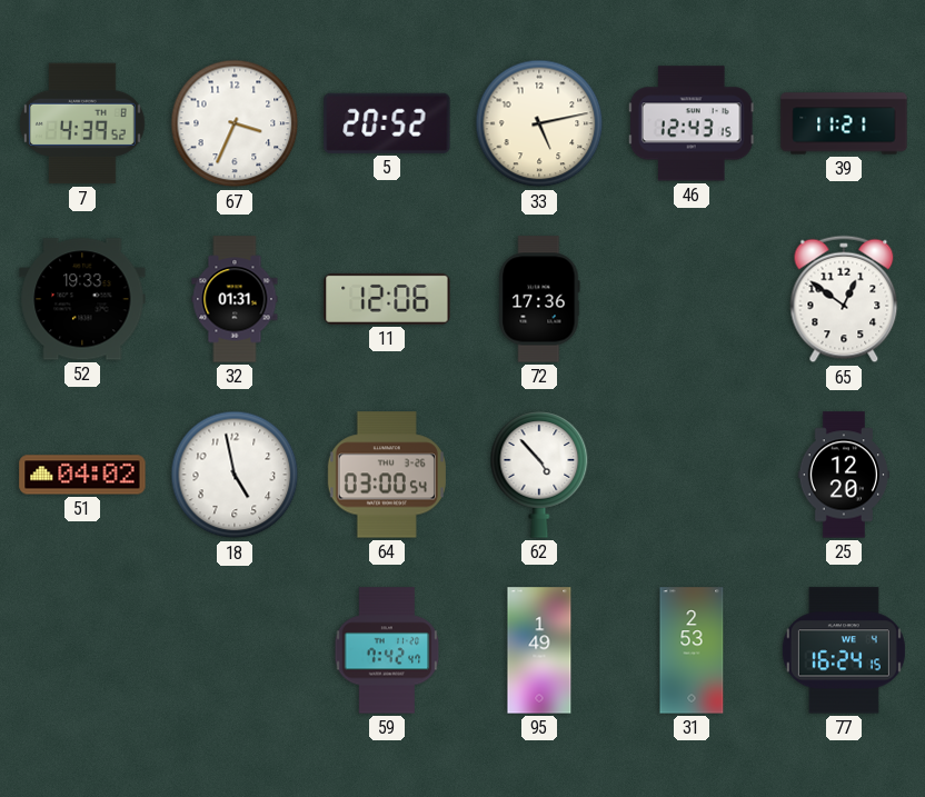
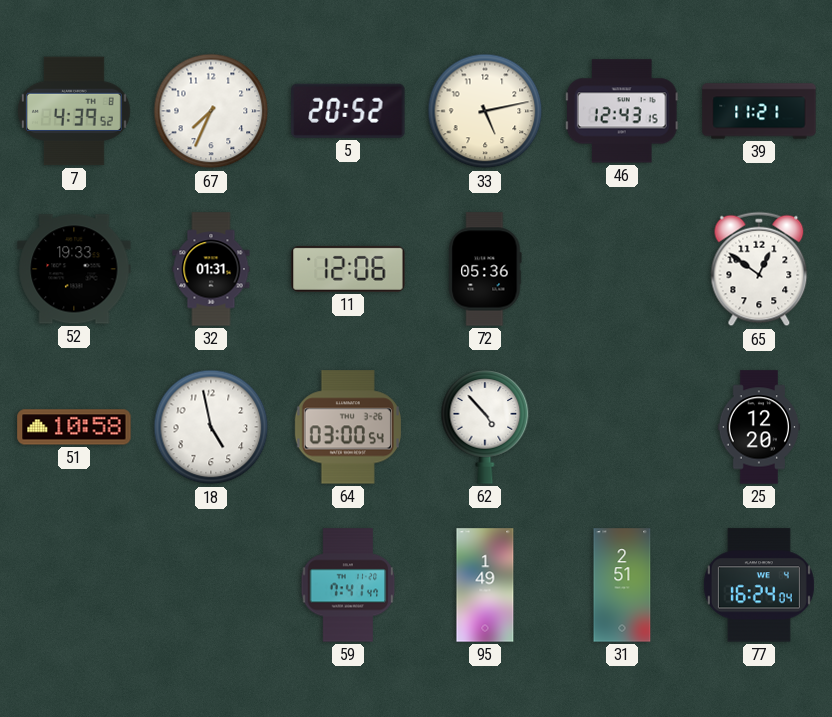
67: 3:34 -> 7:34 (211, 111)
72: 17:36 -> 05:36 (485, 269)
51: 04:02 -> 10:58 (74, 427)
59: 7:42 -> 7:41 (348, 585)
31: 2:53 -> 2:51 (622, 585)
77: 16:24:15 -> 16:24:04 (759, 585)
